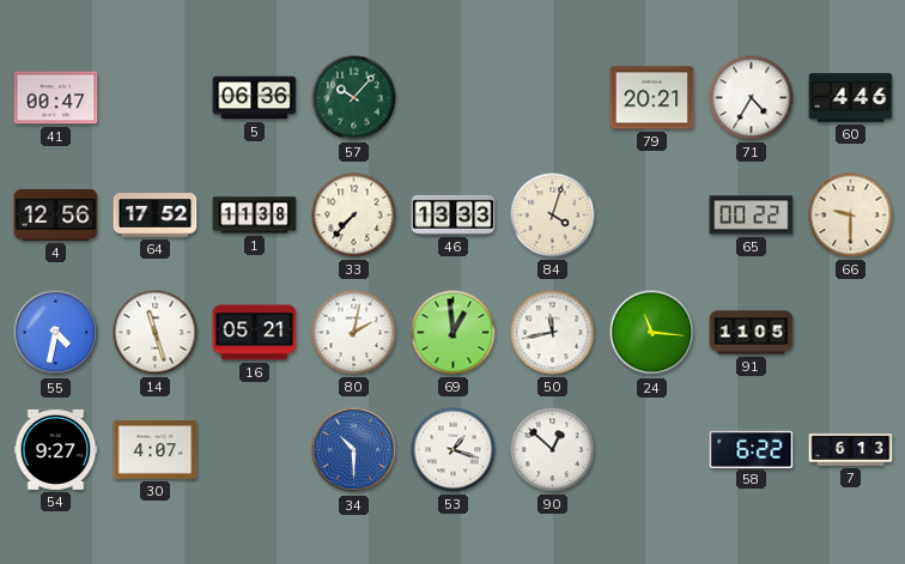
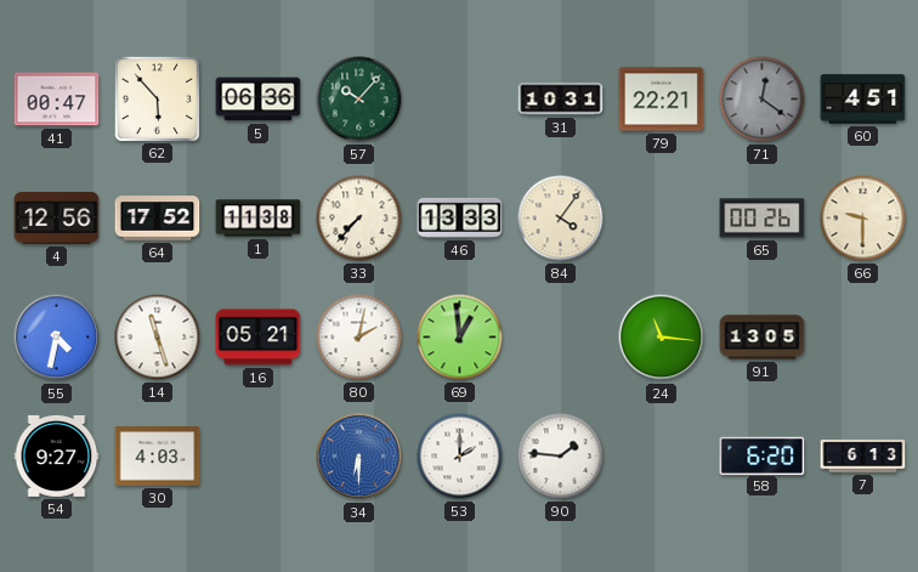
62: none -> 5:53 (157, 98)
31: none -> 10:31 (561, 100)
79: 20:21 -> 22:21 (662, 100)
71: 4:35 -> 12:21 (763, 100)
71 dial: white -> grey (763, 100)
60: 4:46 -> 4:51 (863, 100)
84: 4:03 -> 4:06 (561, 219)
65: 00:22 -> 00:26 (763, 219)
50: 11:43 -> none (553, 333)
91: 11:05 -> 13:05 (763, 338)
30: 4:07 -> 4:03 (158, 457)
34: 10:30 -> 6:30 (359, 457)
53: 1:18 -> 2:00 (460, 457)
90: 12:52 -> 1:46 (561, 457)
58: 6:22 -> 6:20 (763, 455)
